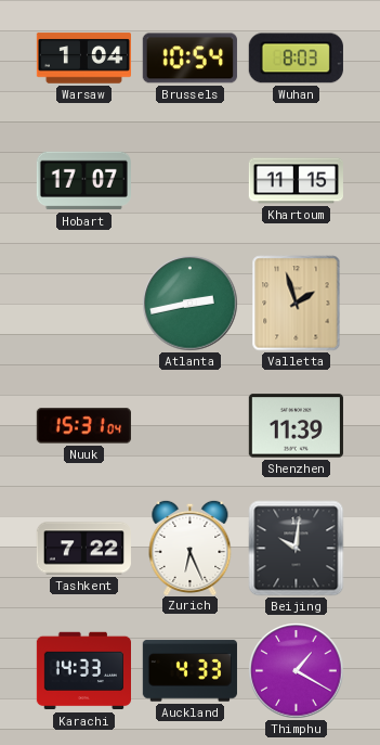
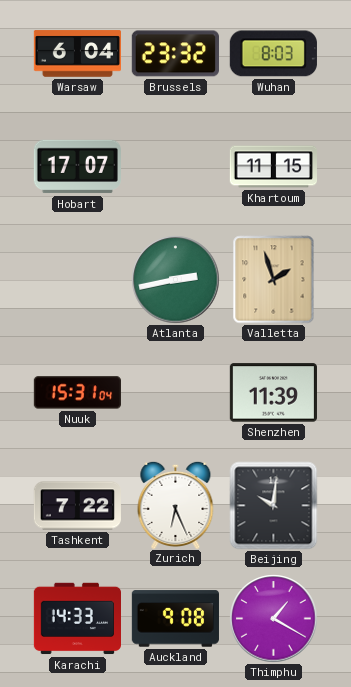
Warsaw: 1:04 -> 6:04 (77, 54)
Brussels: 10:54 -> 23:32 (175, 54)
Auckland: 4:33 -> 9:08 (175, 619)
